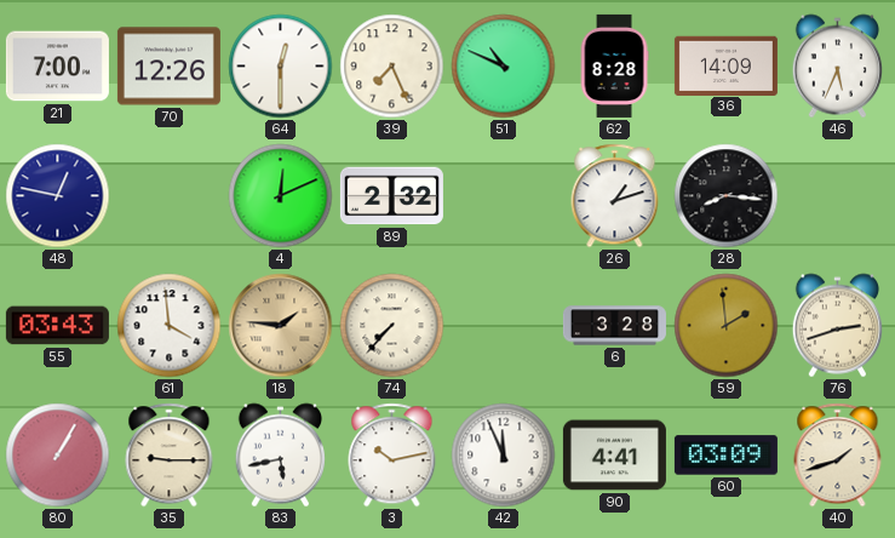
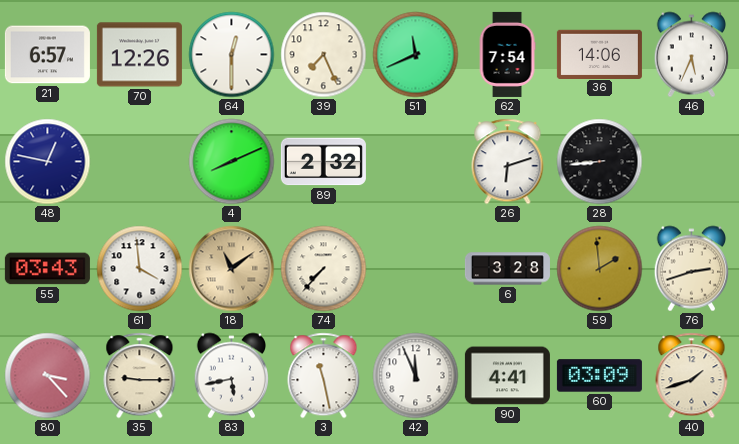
21: 7:00 -> 6:57 (47, 55)
51: 10:49 -> 11:41 (416, 55)
62: 8:28 -> 7:54 (507, 54)
36: 14:09 -> 14:06 (599, 54)
4: 12:11 -> 8:11 (232, 162)
26: 1:12 -> 6:12 (508, 162)
28: 8:16 -> 8:44 (600, 162)
18: 1:46 -> 11:09 (232, 269)
80: 1:05 -> 3:23 (48, 376)
3: 10:13 -> 11:28 (324, 376)
